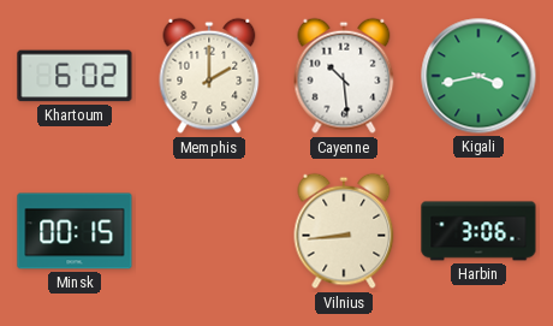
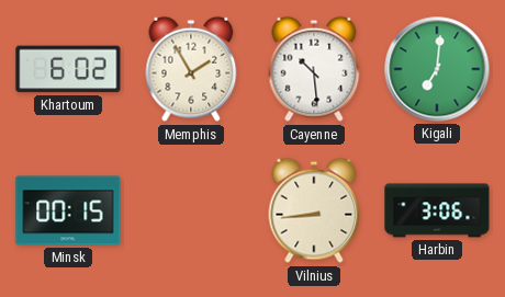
Memphis: 2:00 -> 1:55 (191, 69)
Kigali: 3:43 -> 7:01 (437, 69)
